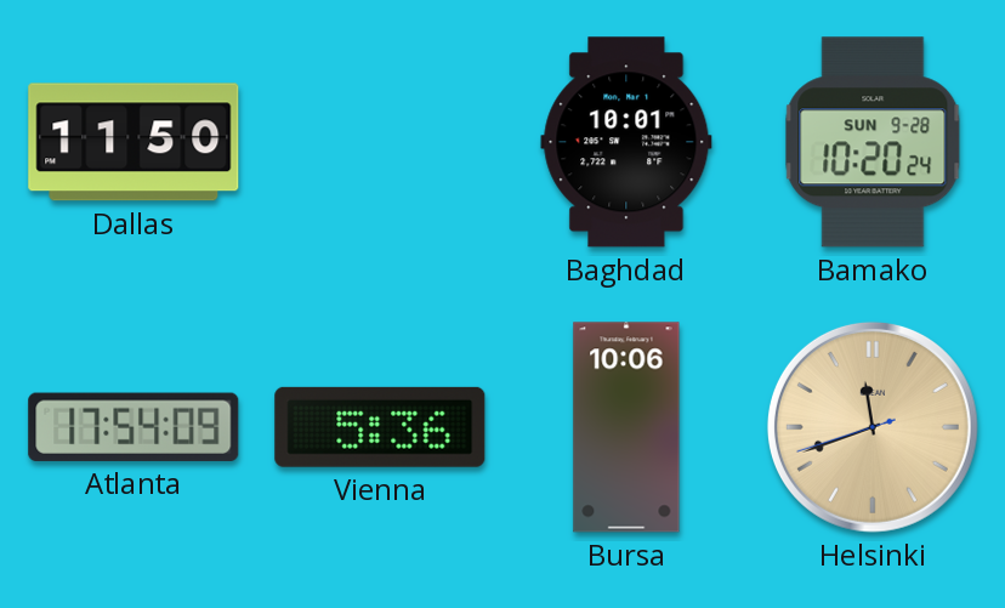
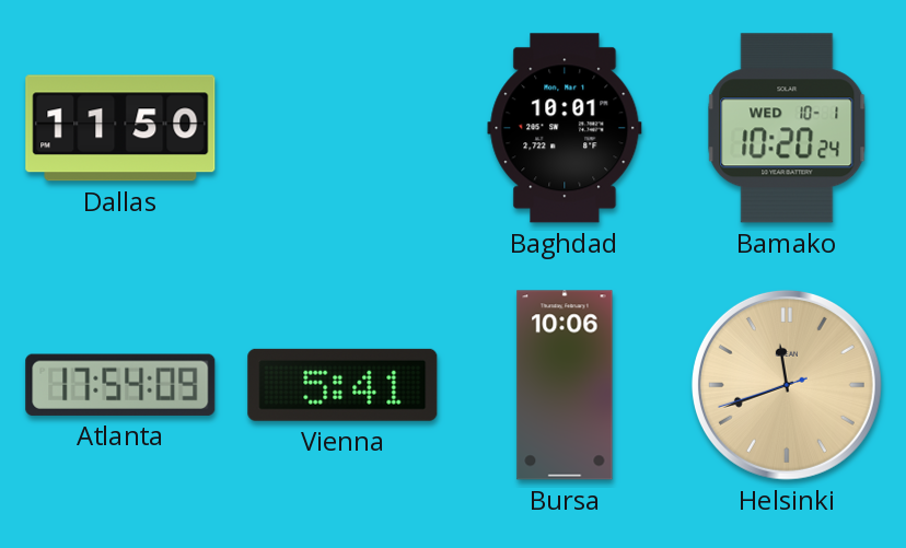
Bamako date: SUN 9-28 -> WED 10-1 (787, 128)
Vienna: 5:36 -> 5:41 (342, 385)
